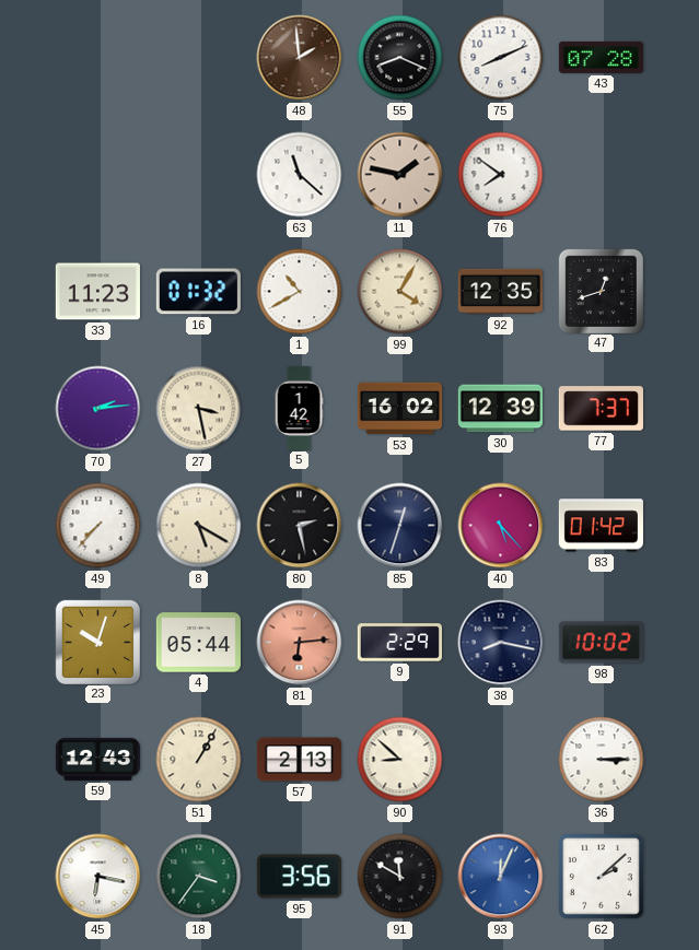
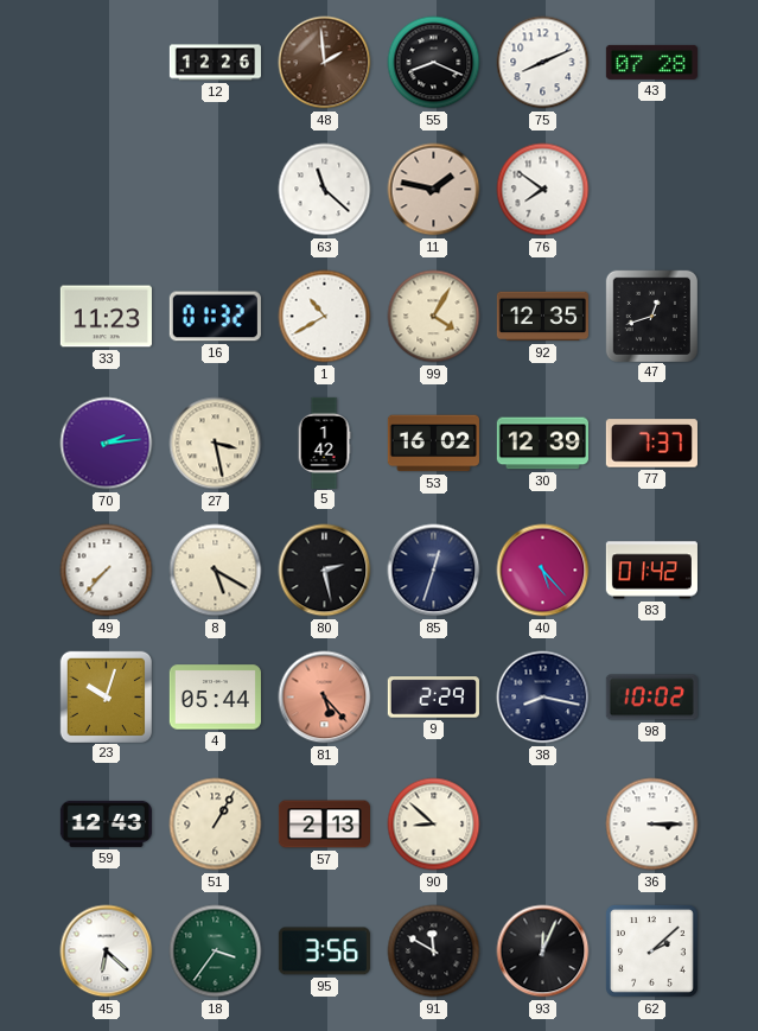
12: none -> 12:26 (215, 63)
81: 6:14 -> 5:23 (325, 698)
45: 6:17 -> 6:22 (107, 952)
93 dial: blue -> black (543, 952)
